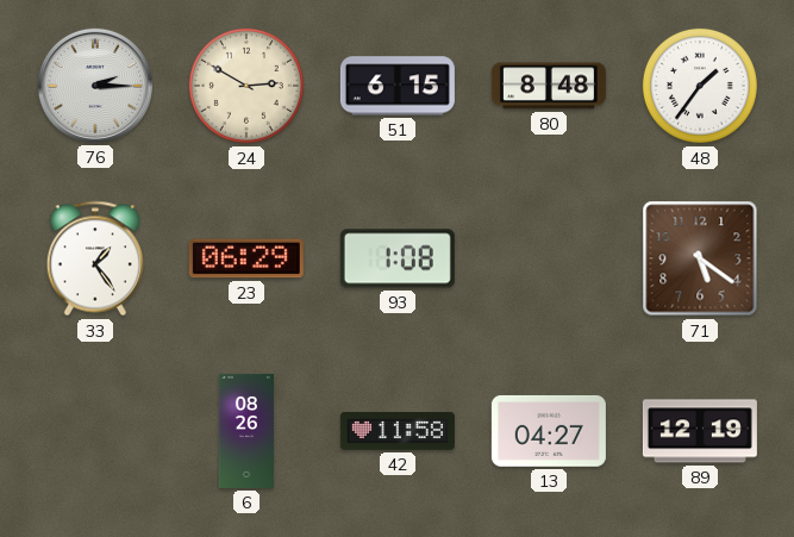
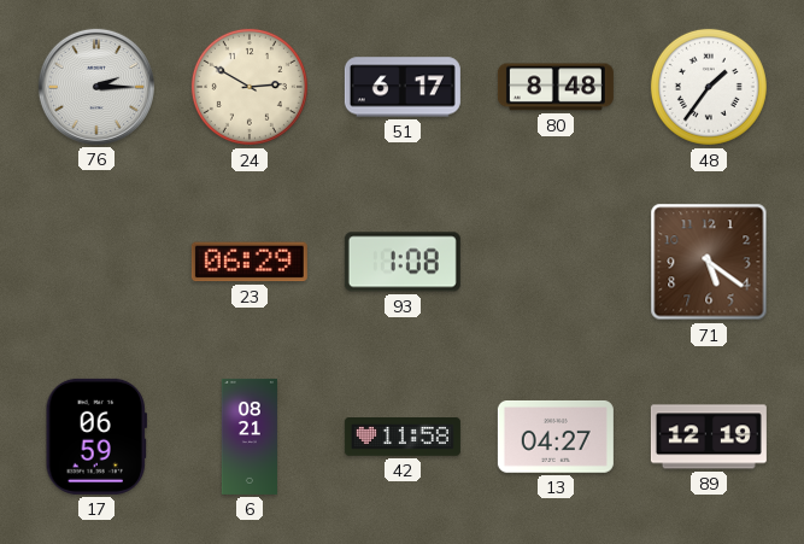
51: 6:15 -> 6:17 (403, 87)
33: 1:24 -> none (95, 258)
17: none -> 06:59 (95, 437)
6: 08:26 -> 08:21 (250, 437)
